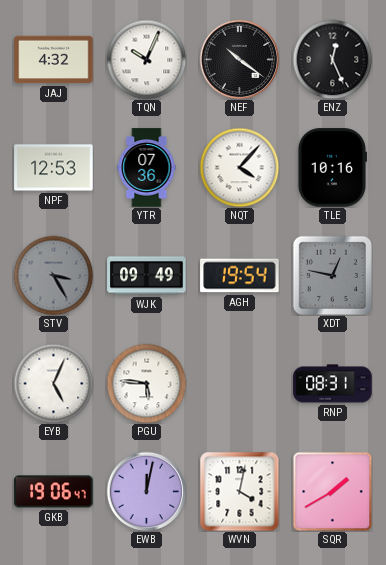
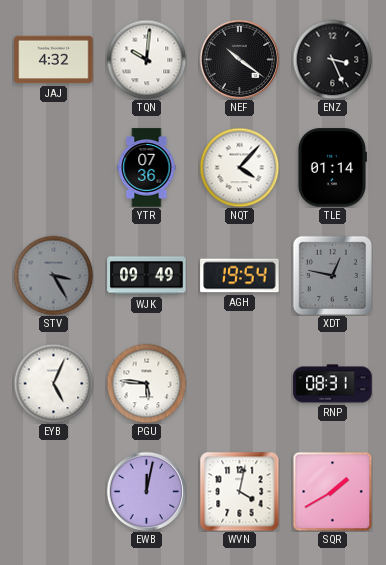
TQN: 10:04 -> 10:01 (146, 59)
ENZ: 12:26 -> 3:26 (332, 59)
NPF: 12:53 -> none (54, 168)
TLE: 10:16 -> 01:14 (332, 168)
GKB: 19:06 -> none (54, 492)
